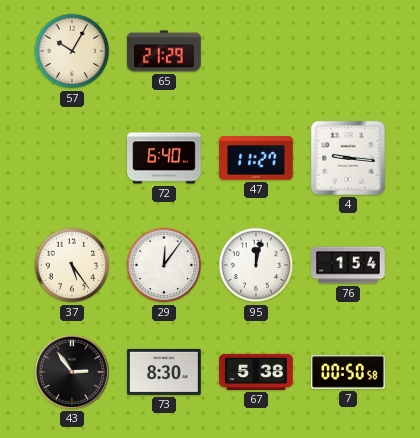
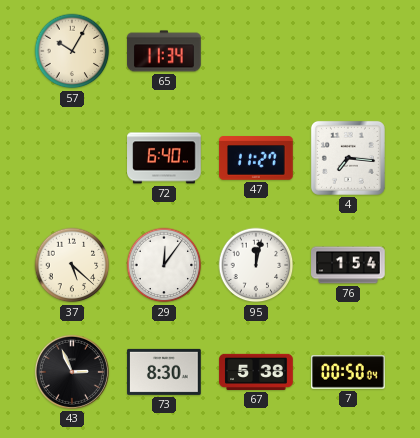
65: 21:29 -> 11:34 (164, 51)
4: 9:16 -> 7:16 (348, 158)
37: 5:24 -> 5:22 (72, 265)
43: 2:54 -> 2:56 (72, 372)
7: 00:50:58 -> 00:50:04 (348, 372)
